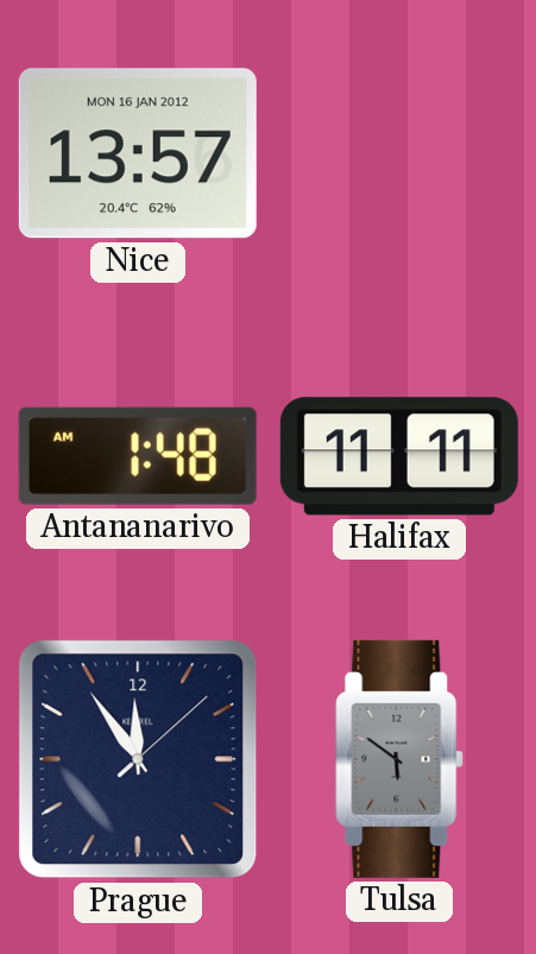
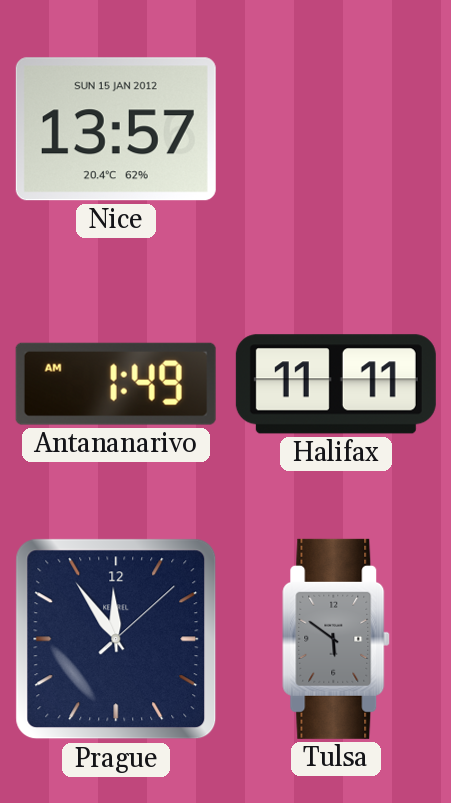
Nice date: MON 16 JAN 2012 -> SUN 15 JAN 2012 (116, 129)
Antananarivo: 1:48 -> 1:49 (116, 384)
